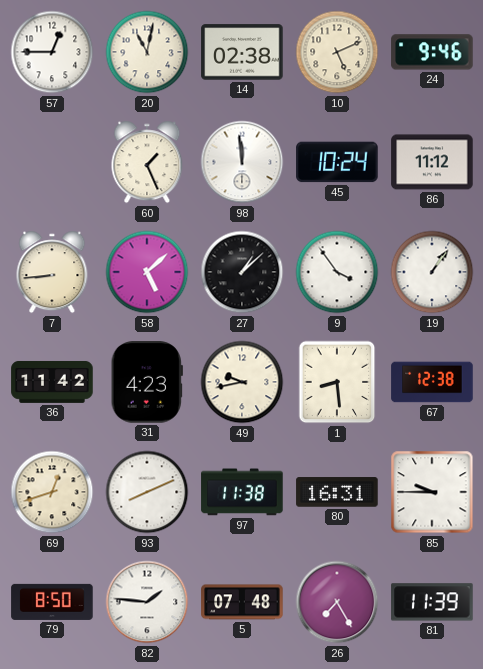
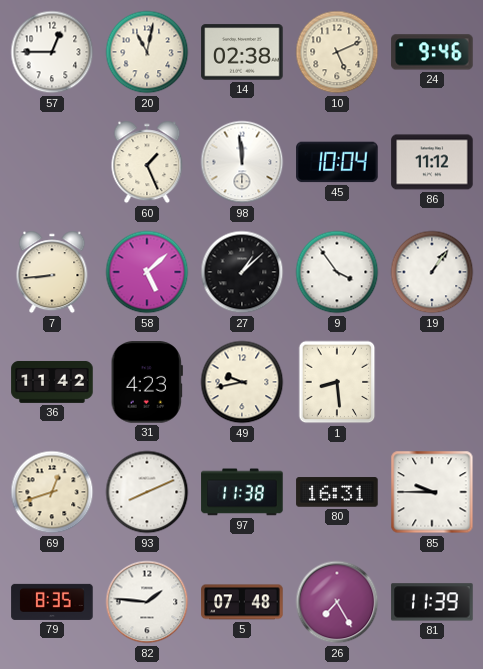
45: 10:24 -> 10:04 (337, 162)
67: 12:38 -> none (432, 382)
79: 8:50 -> 8:35 (52, 602)
